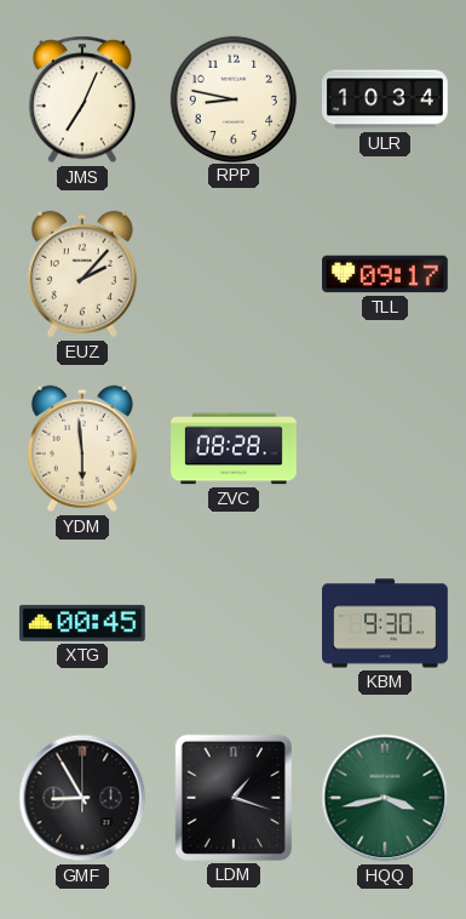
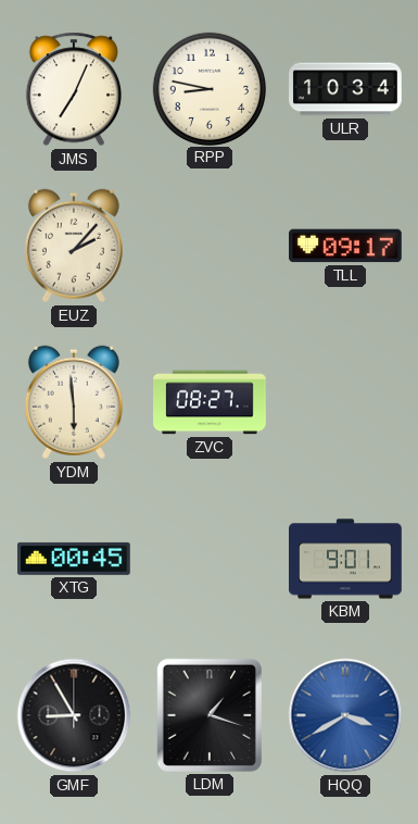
ZVC: 08:28 -> 08:27 (210, 402)
KBM: 9:30 -> 9:01 (345, 559)
HQQ: 3:43 -> 3:40 (345, 715)
HQQ dial: green -> blue (345, 715)
